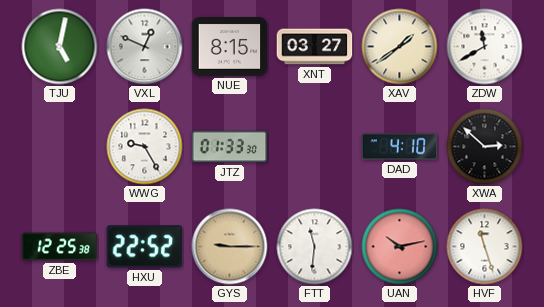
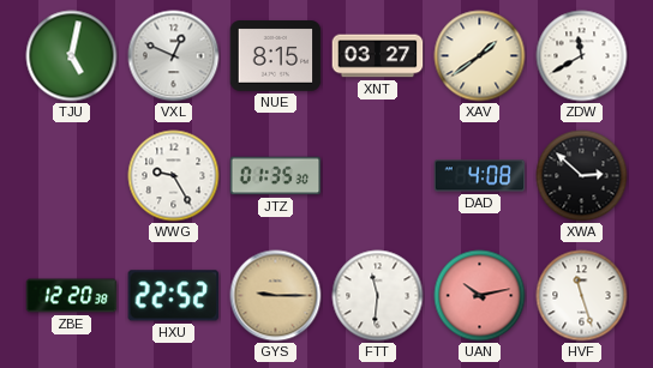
JTZ: 01:33 -> 01:35 (276, 176)
DAD: 4:10 -> 4:08 (480, 176)
ZBE: 12:25 -> 12:20 (72, 296)
